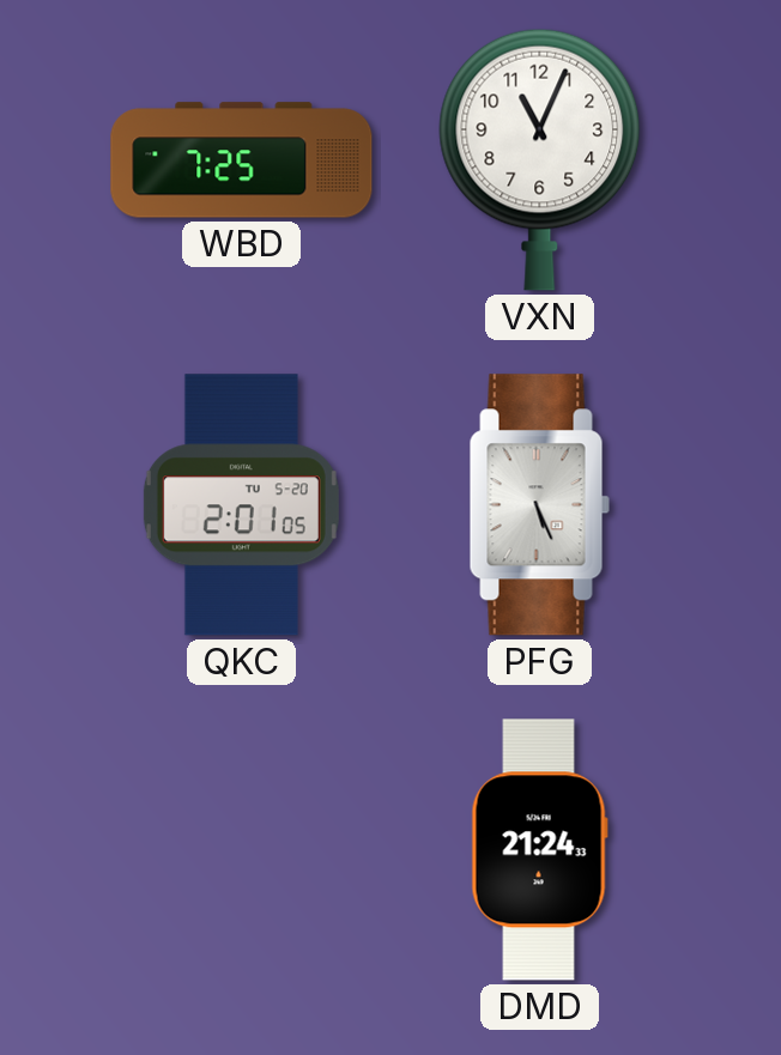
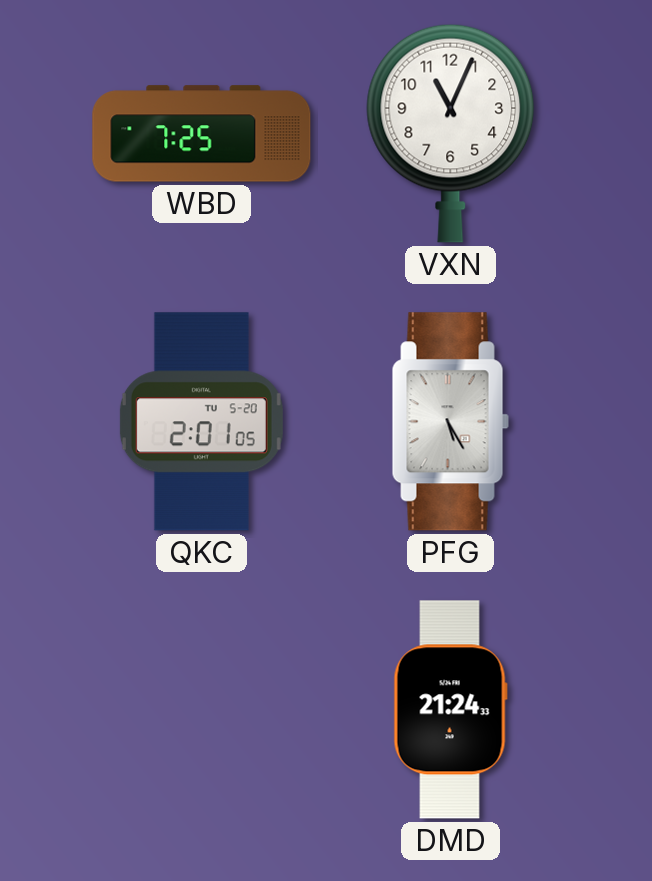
PFG: 5:26 -> 5:25 (450, 422)
